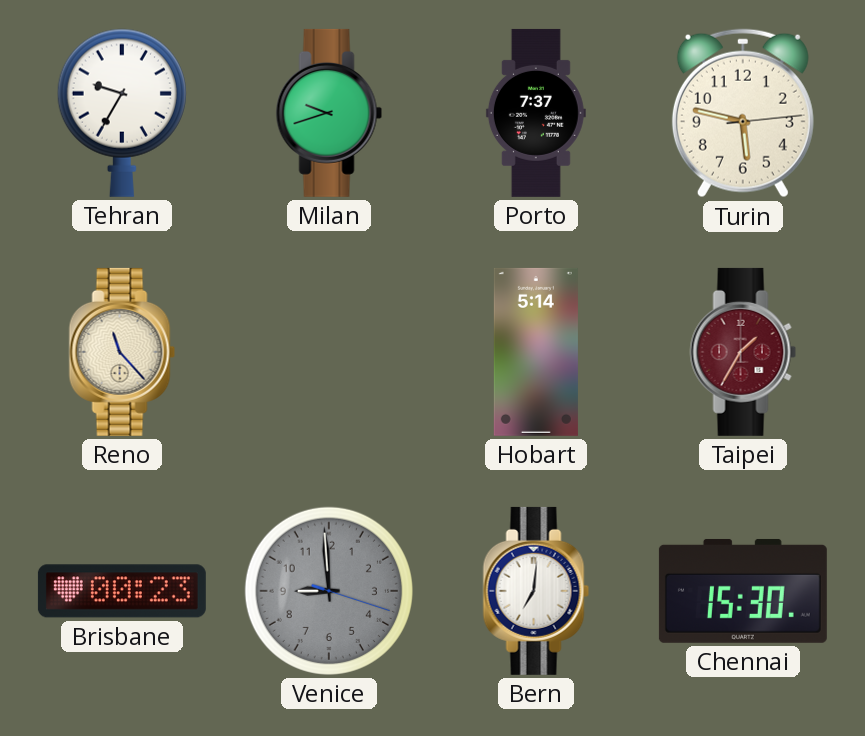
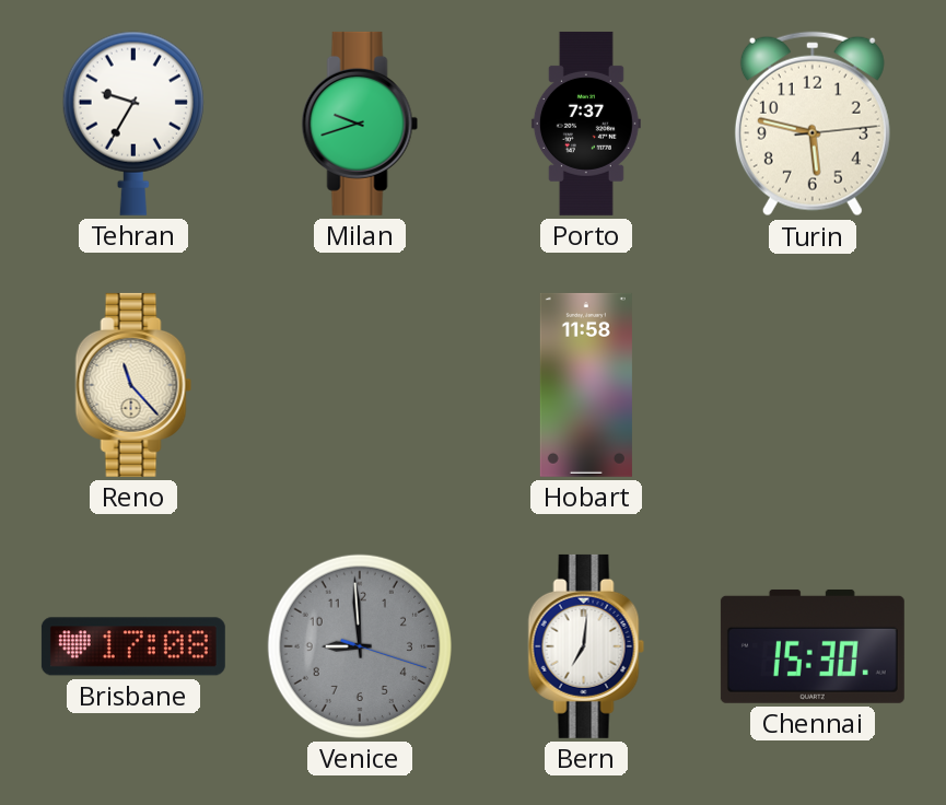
Hobart: 5:14 -> 11:58 (586, 385)
Taipei: 1:35 -> none (743, 352)
Brisbane: 00:23 -> 17:08 (133, 646)
